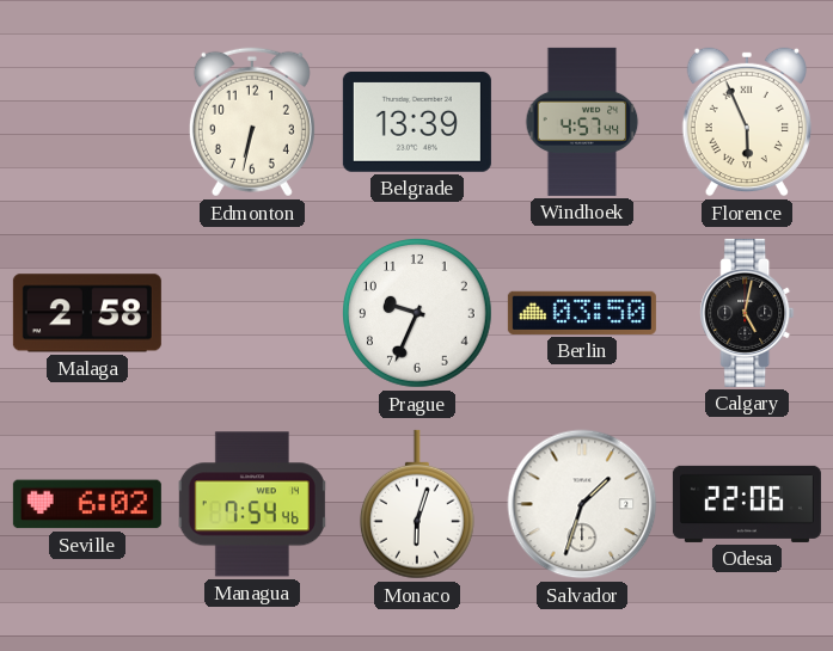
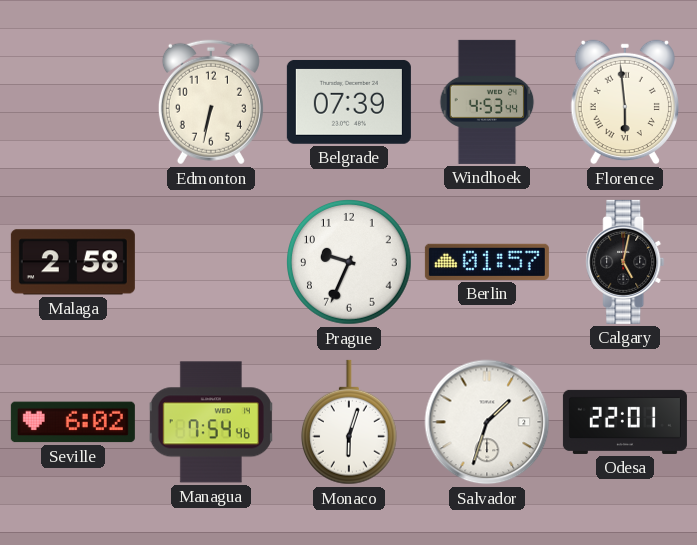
Belgrade: 13:39 -> 07:39 (349, 102)
Windhoek: 4:57 -> 4:53 (487, 102)
Florence: 5:56 -> 5:59 (625, 102)
Berlin: 03:50 -> 01:57 (487, 262)
Odesa: 22:06 -> 22:01 (625, 422)
